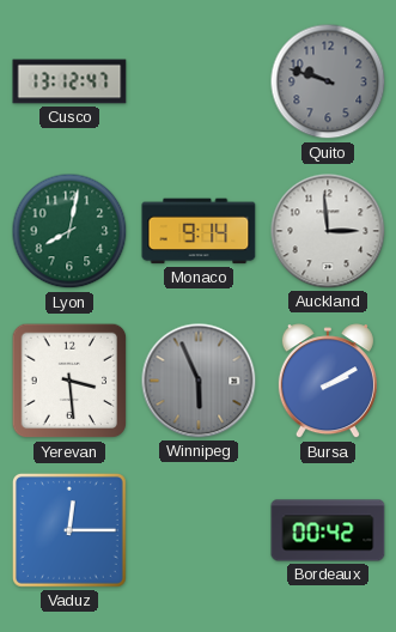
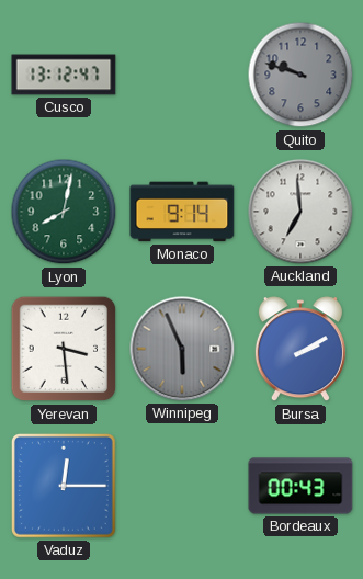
Auckland: 2:59 -> 6:59 (300, 212)
Bordeaux: 00:42 -> 00:43 (300, 486)
